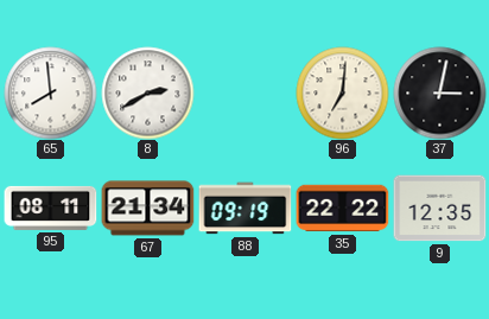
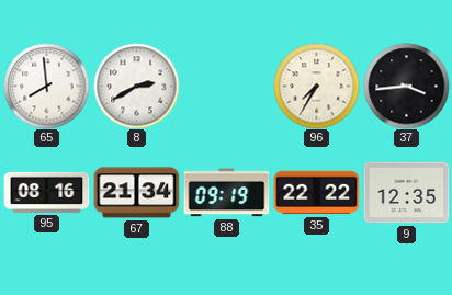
96: 7:01 -> 7:35 (316, 86)
37: 3:02 -> 3:44 (406, 86)
95: 08:11 -> 08:16 (46, 192)
